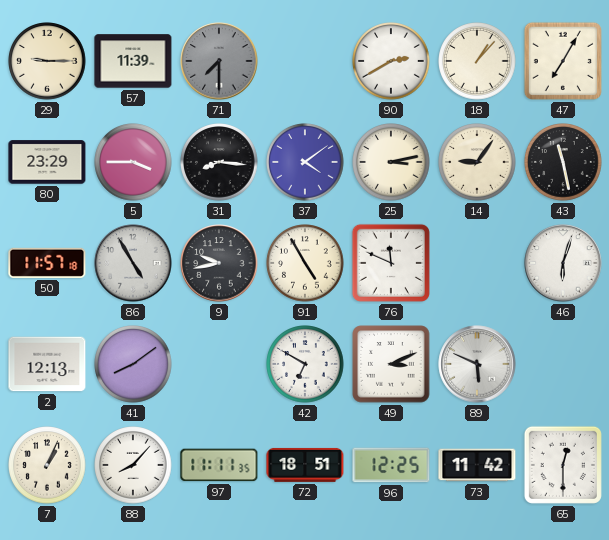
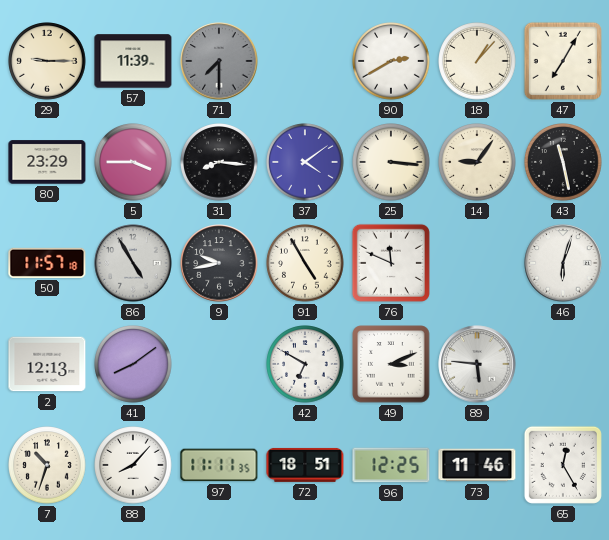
25: 3:13 -> 3:16 (391, 162)
89: 5:49 -> 5:46 (477, 364)
7: 1:04 -> 10:33 (47, 465)
73: 11:42 -> 11:46 (477, 465)
65: 12:30 -> 12:25 (563, 465)
